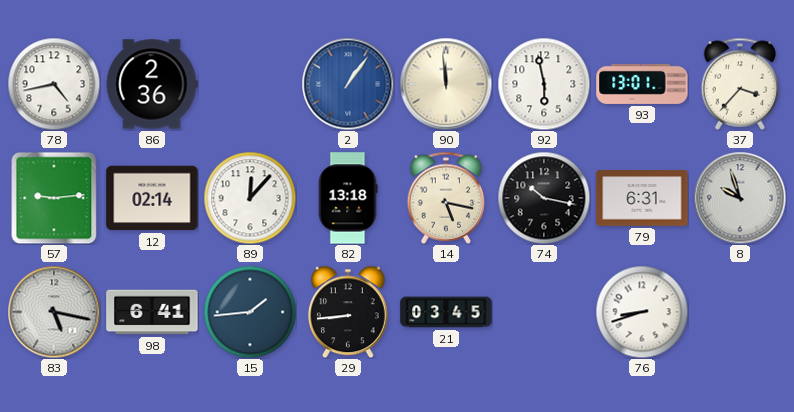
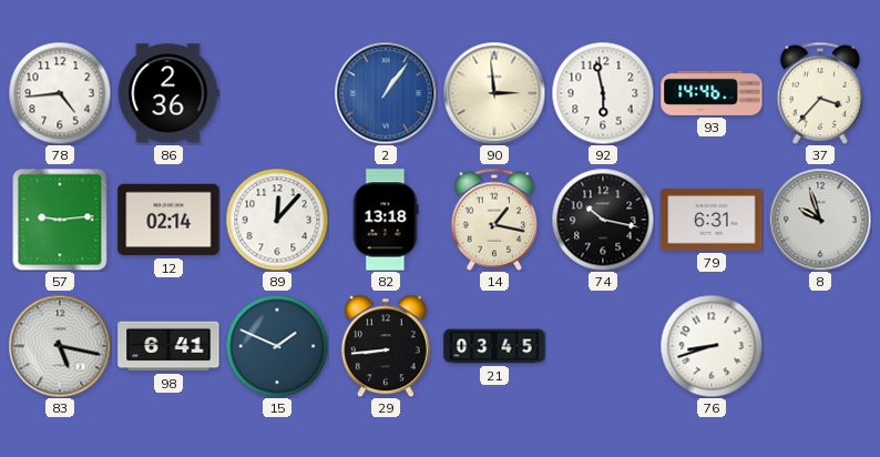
78: 4:43 -> 4:44 (60, 93)
90: 11:59 -> 2:59 (494, 93)
93: 13:01 -> 14:46 (712, 93)
14: 5:17 -> 1:17 (494, 220)
15: 1:44 -> 1:49 (277, 346)
